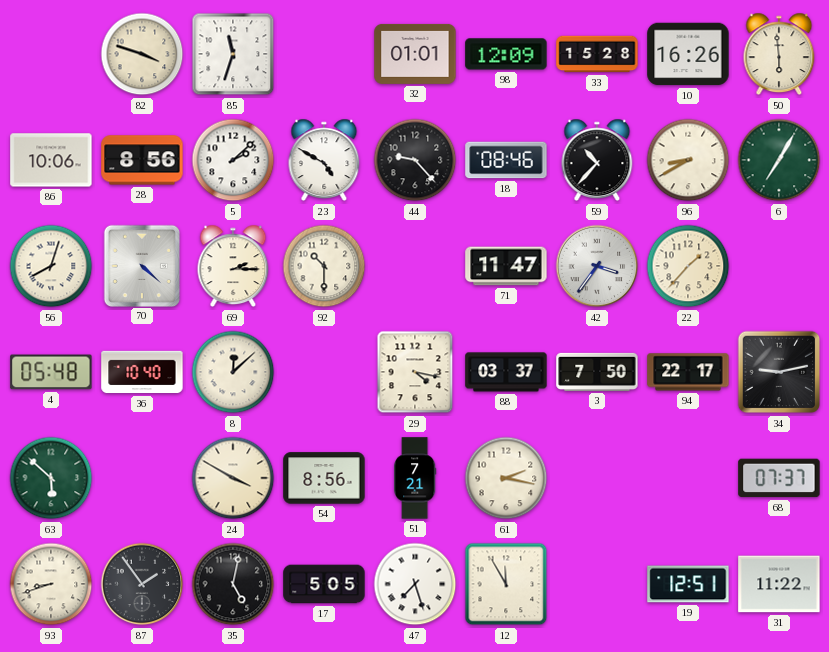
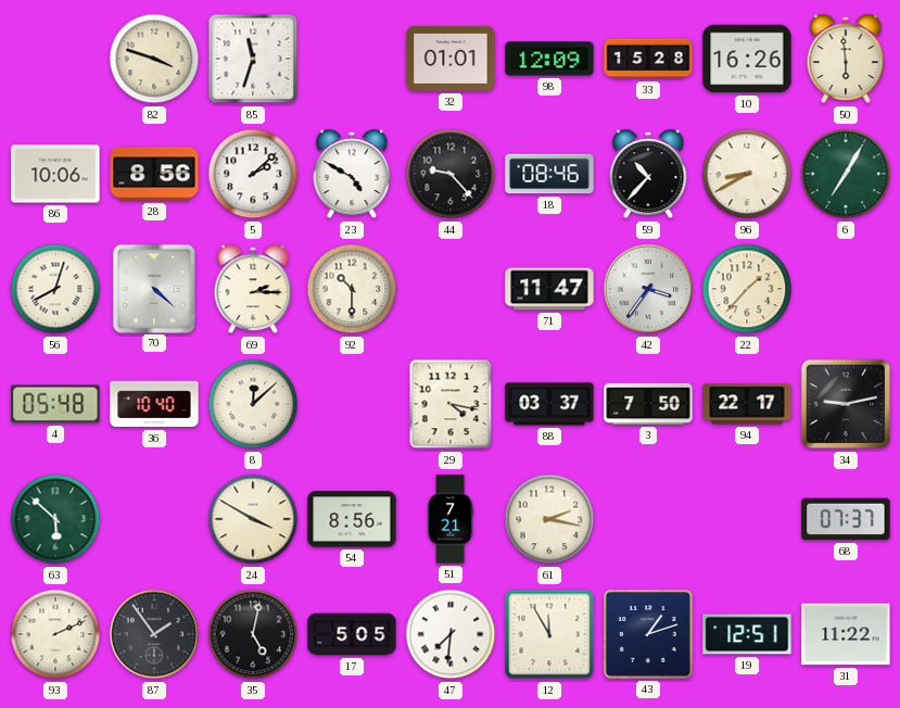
93: 8:42 -> 2:11 (55, 634)
47: 7:27 -> 7:31 (451, 634)
43: none -> 1:12 (648, 634)
